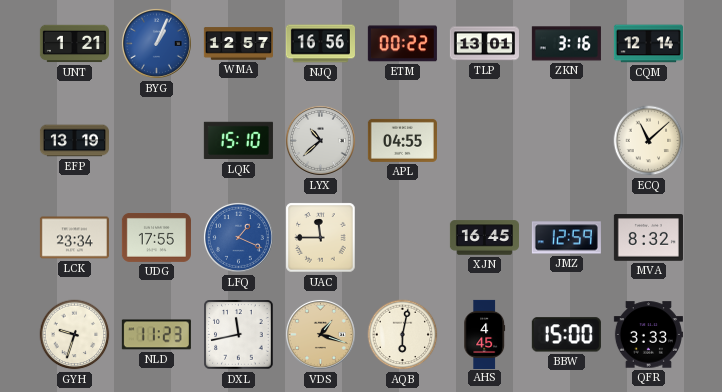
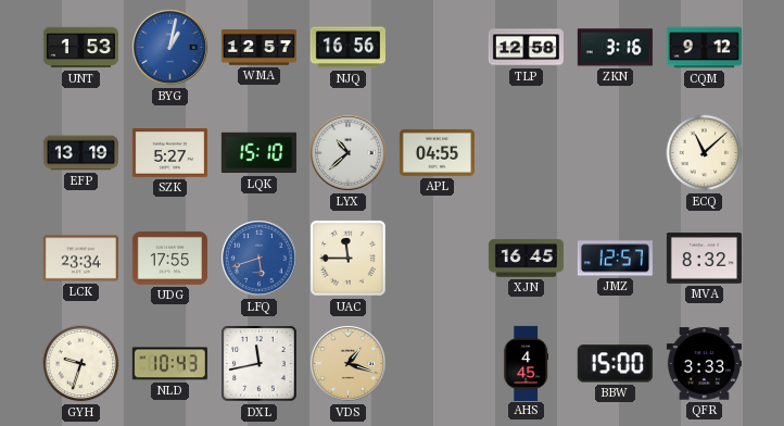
UNT: 1:21 -> 1:53 (80, 48)
BYG: 1:04 -> 1:02 (169, 47)
ETM: 00:22 -> none (402, 44)
TLP: 13:01 -> 12:58 (526, 48)
CQM: 12:14 -> 9:12 (704, 48)
SZK: none -> 5:27 (169, 153)
LFQ: 1:19 -> 5:42 (258, 258)
JMZ: 12:59 -> 12:57 (615, 259)
NLD: 11:23 -> 10:43 (169, 364)
AQB: 6:02 -> none (403, 335)
